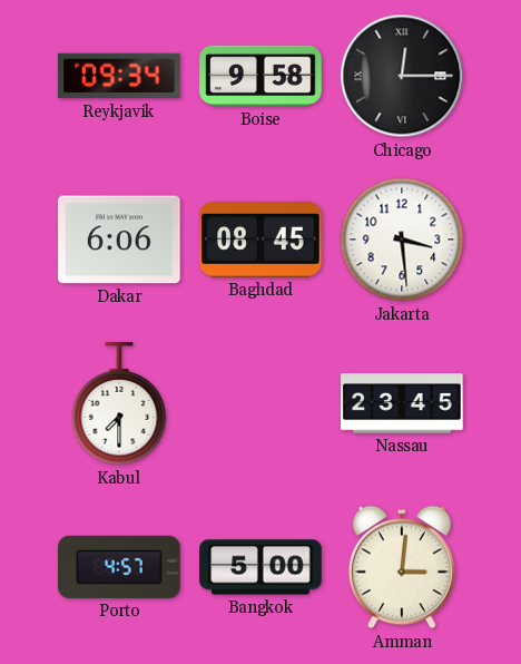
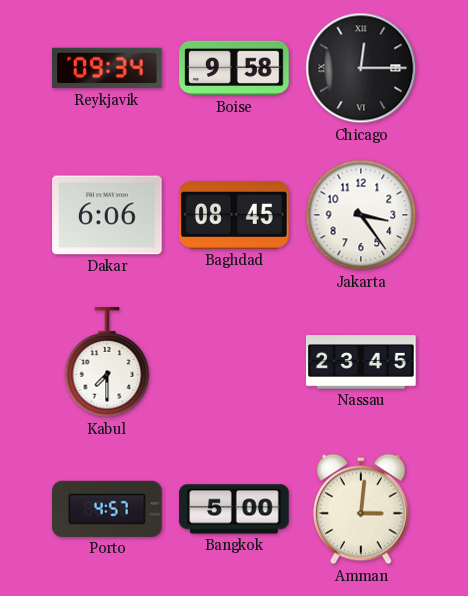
Jakarta: 3:29 -> 3:24 (361, 215)
